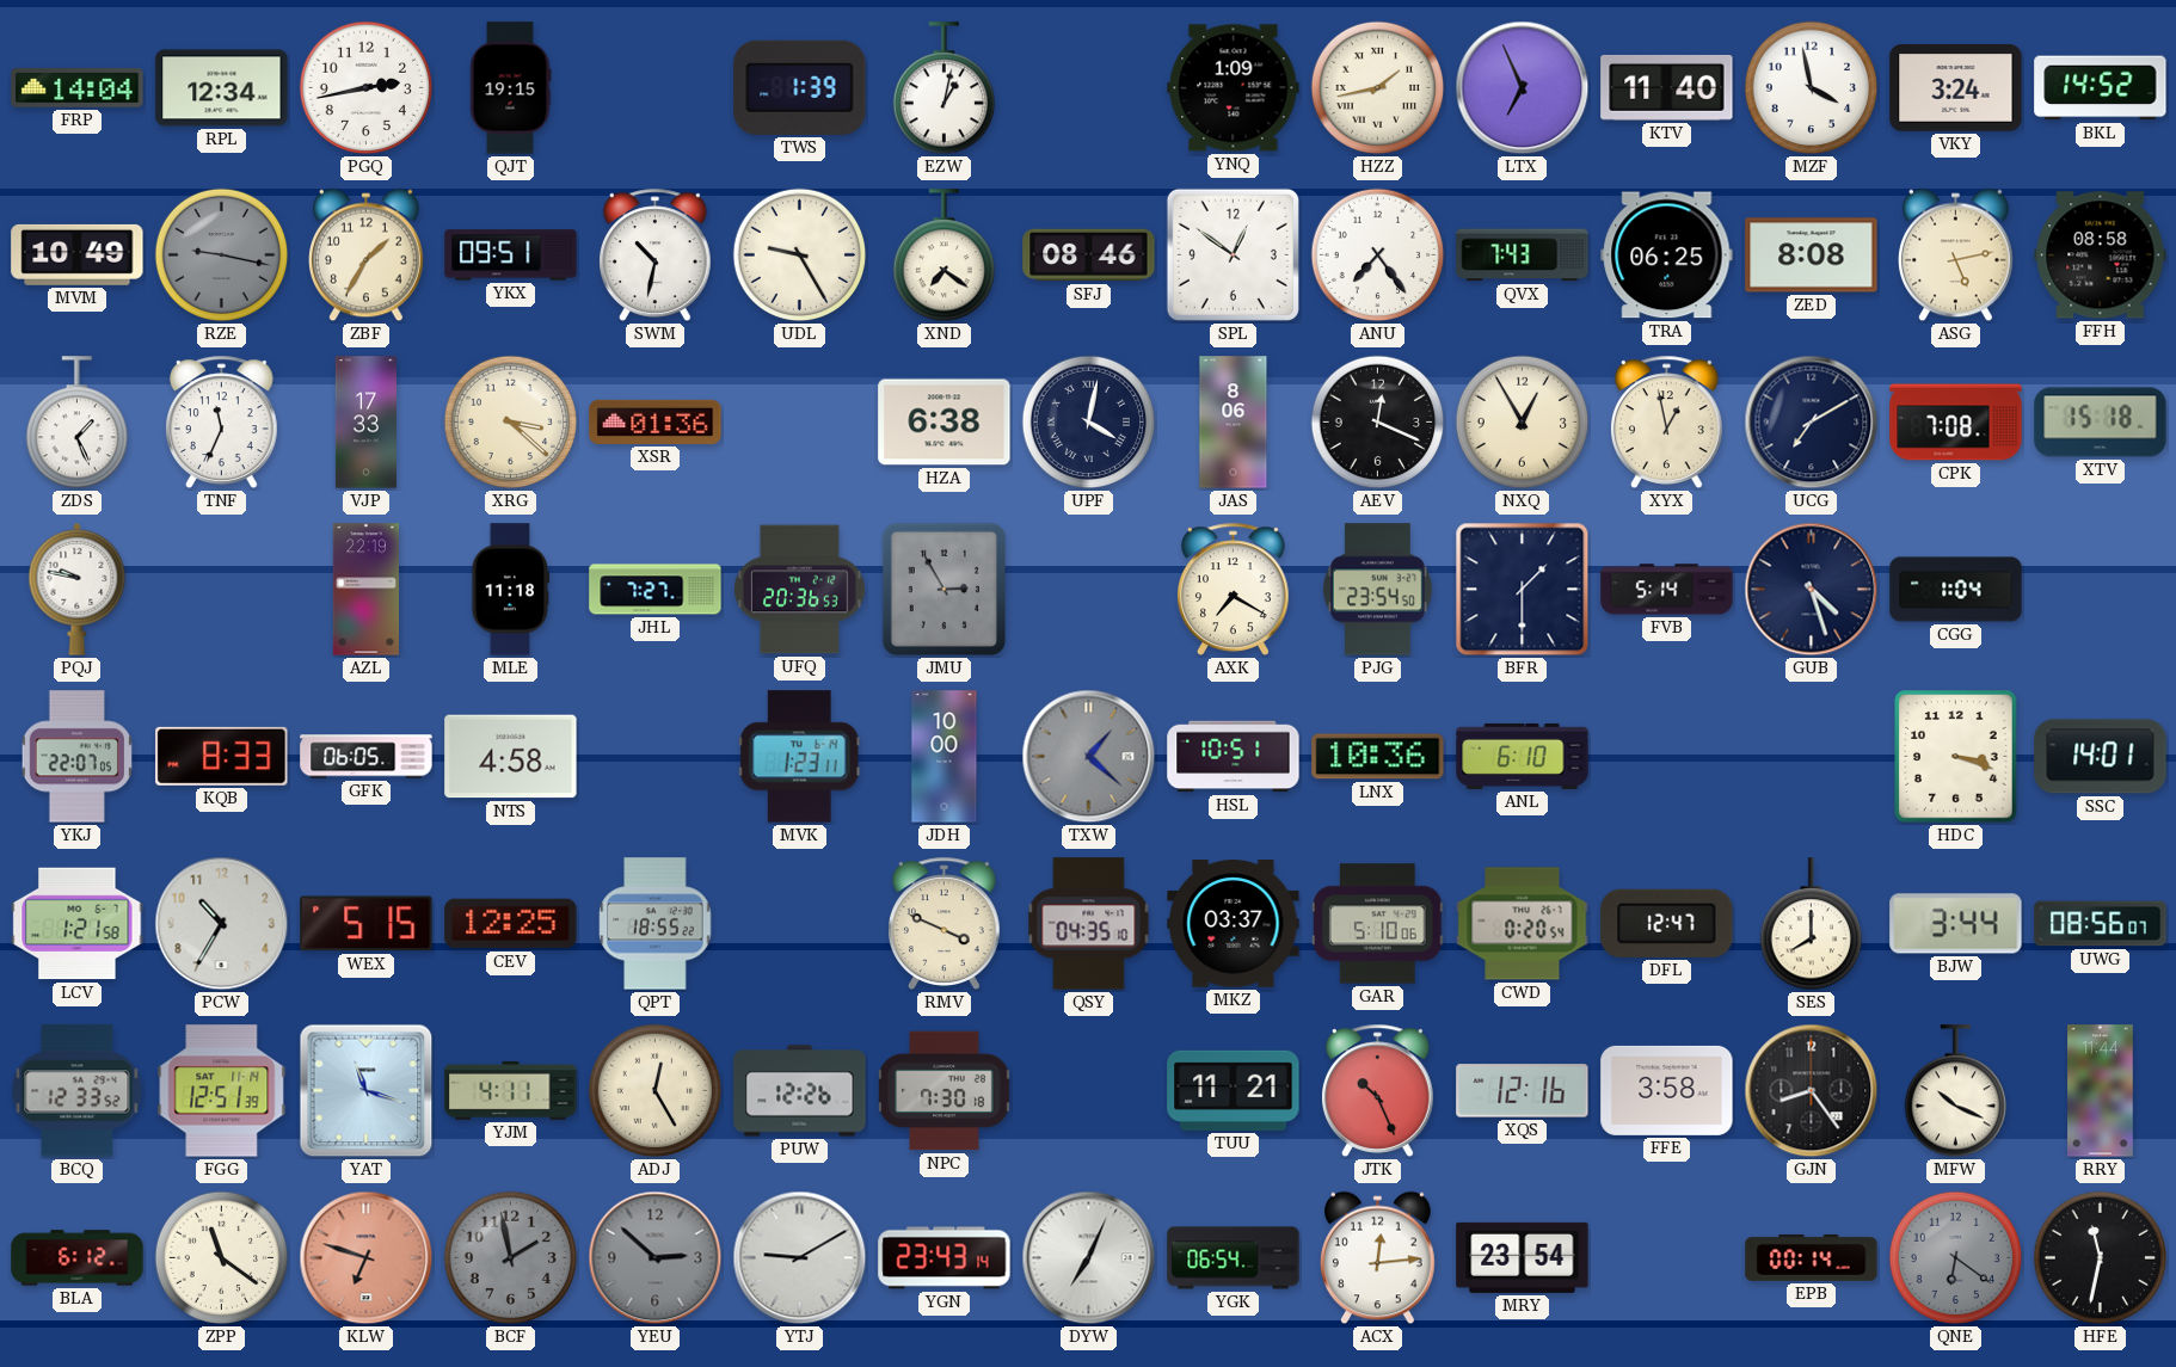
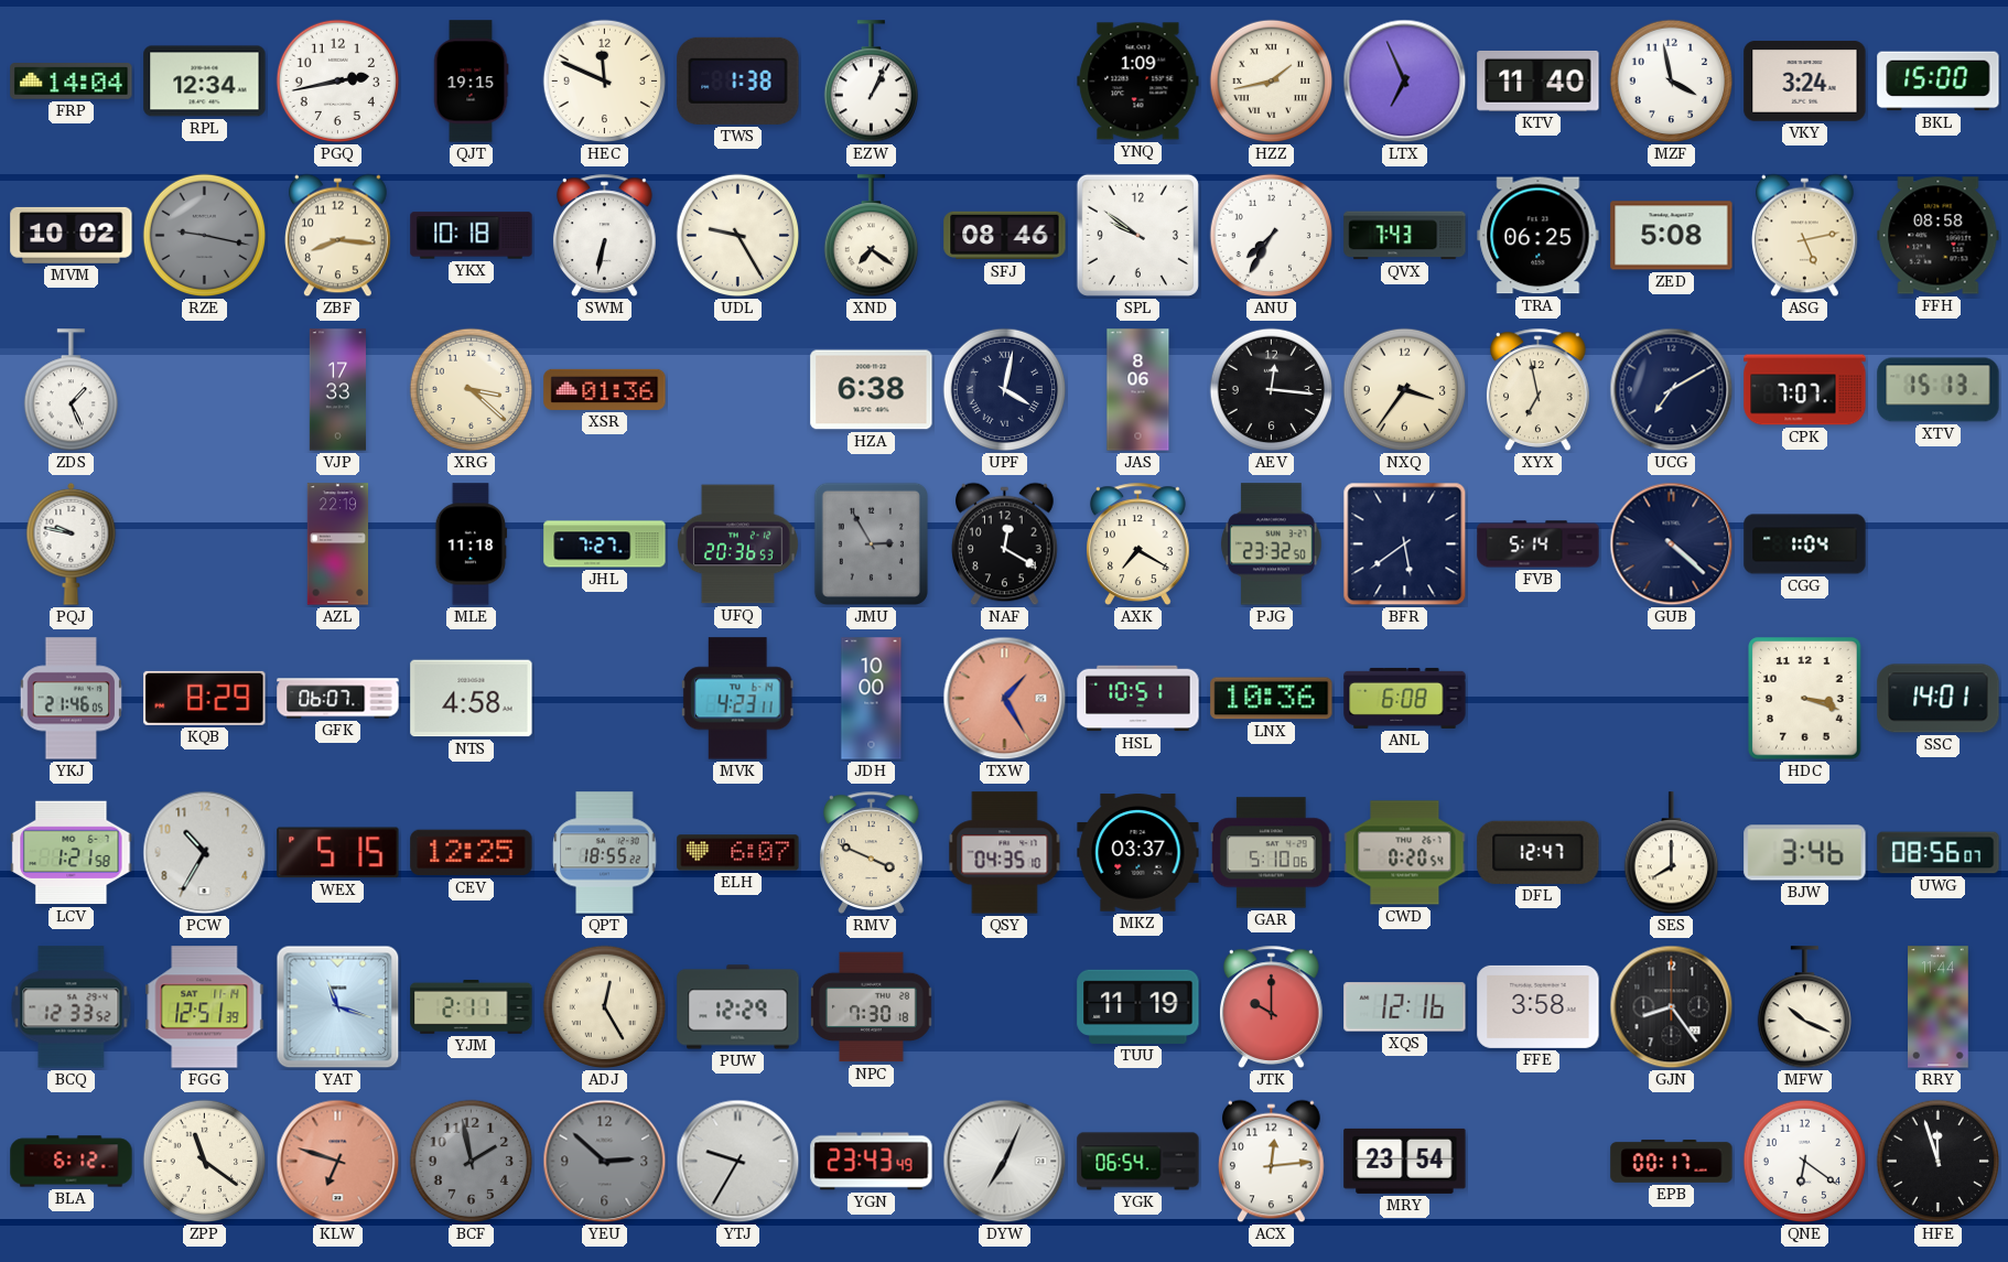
HEC: none -> 11:49 (605, 82)
TWS: 1:39 -> 1:38 (738, 80)
EZW: 1:02 -> 1:04 (871, 82)
BKL: 14:52 -> 15:00 (1939, 82)
MVM: 10:49 -> 10:02 (72, 235)
ZBF: 1:35 -> 8:16 (338, 236)
YKX: 09:51 -> 10:18 (472, 236)
SWM: 10:32 -> 6:32 (605, 235)
SPL: 12:51 -> 9:51 (1137, 235)
ANU: 7:24 -> 7:35 (1272, 236)
ZED: 8:08 -> 5:08 (1672, 236)
TNF: 11:34 -> none (222, 421)
AEV: 12:19 -> 12:16 (1272, 390)
NXQ: 12:55 -> 3:36 (1405, 390)
XYX: 12:58 -> 6:58 (1539, 389)
CPK: 7:08 -> 7:07 (1805, 390)
XTV: 15:18 -> 15:13 (1939, 390)
NAF: none -> 12:20 (1005, 544)
PJG: 23:54 -> 23:32 (1271, 544)
BFR: 1:30 -> 5:39 (1405, 544)
GUB: 4:27 -> 4:22 (1672, 544)
YKJ: 22:07 -> 21:46 (71, 699)
KQB: 8:33 -> 8:29 (205, 698)
GFK: 06:05 -> 06:07 (338, 699)
MVK: 1:23 -> 4:23 (737, 699)
TXW: 1:22 -> 1:25 (1005, 699)
TXW dial: grey -> salmon (1005, 699)
ANL: 6:10 -> 6:08 (1405, 698)
ELH: none -> 6:07 (738, 853)
BJW: 3:44 -> 3:46 (1805, 853)
YJM: 4:11 -> 2:11 (472, 1006)
PUW: 12:26 -> 12:29 (738, 1007)
TUU: 11:21 -> 11:19 (1138, 1006)
JTK: 10:26 -> 10:00 (1272, 1006)
YTJ: 9:10 -> 9:35 (738, 1162)
YGN: 23:43:14 -> 23:43:49 (872, 1162)
EPB: 00:14 -> 00:17 (1672, 1161)
QNE dial: grey -> white (1805, 1162)
HFE: 11:32 -> 11:57 (1939, 1162)
